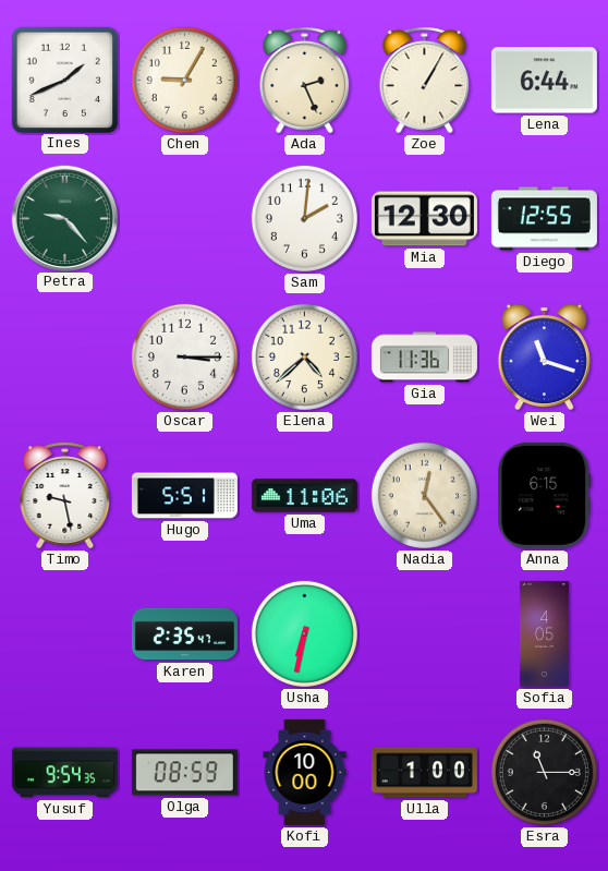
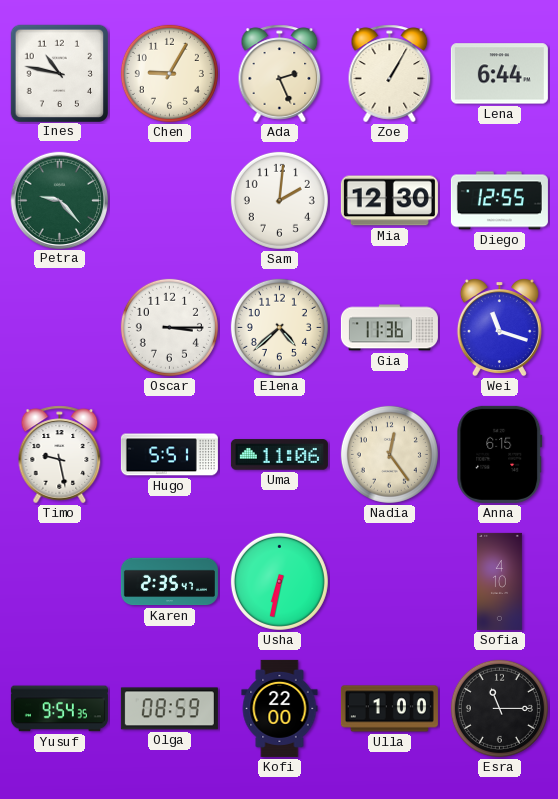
Ines: 1:41 -> 10:47 (59, 73)
Sofia: 4:05 -> 4:10 (499, 581)
Kofi: 10:00 -> 22:00 (280, 708)
